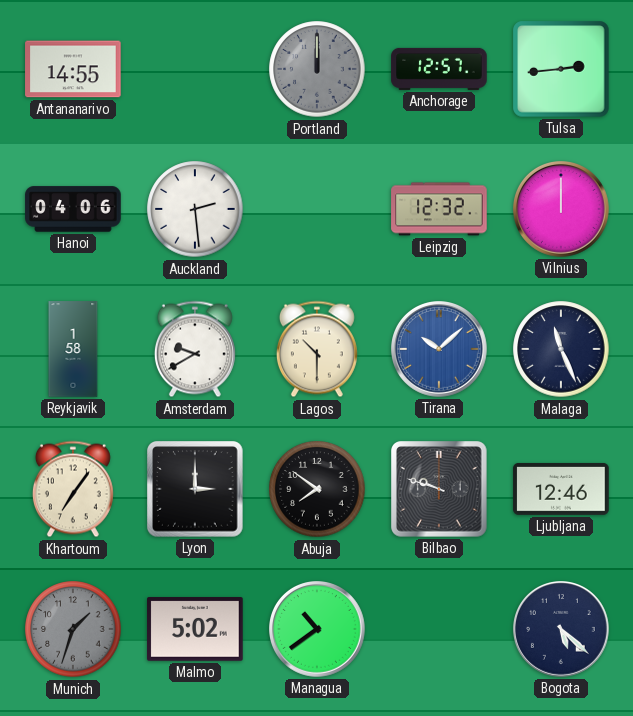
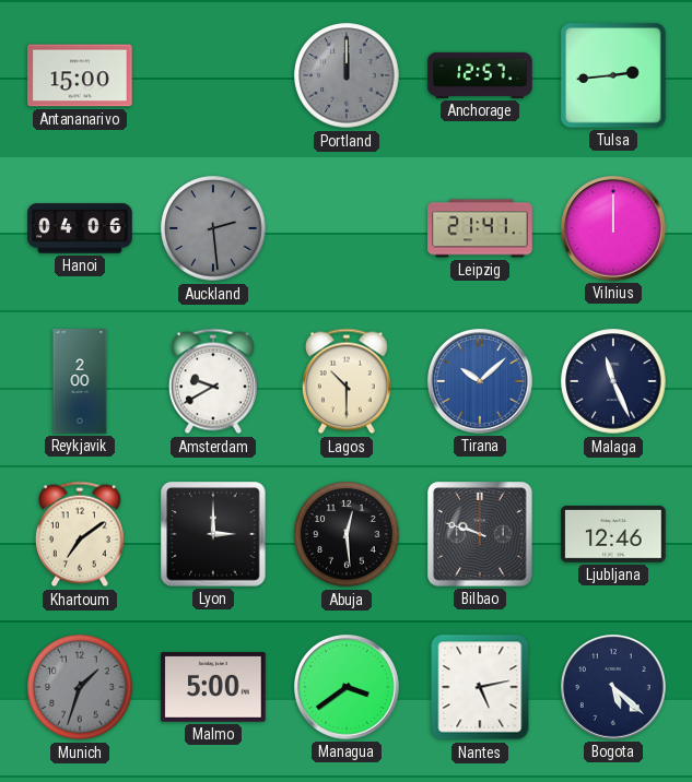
Antananarivo: 14:55 -> 15:00 (80, 75)
Auckland dial: white -> grey (213, 228)
Leipzig: 12:32 -> 21:41 (480, 228)
Reykjavik: 1:58 -> 2:00 (80, 381)
Khartoum: 7:06 -> 7:09 (80, 534)
Abuja: 7:51 -> 12:29 (347, 534)
Malmo: 5:02 -> 5:00 (213, 687)
Managua: 10:39 -> 3:39 (348, 688)
Nantes: none -> 5:13 (480, 687)
